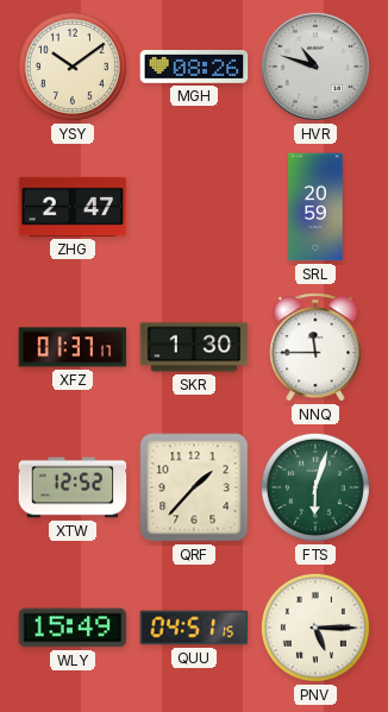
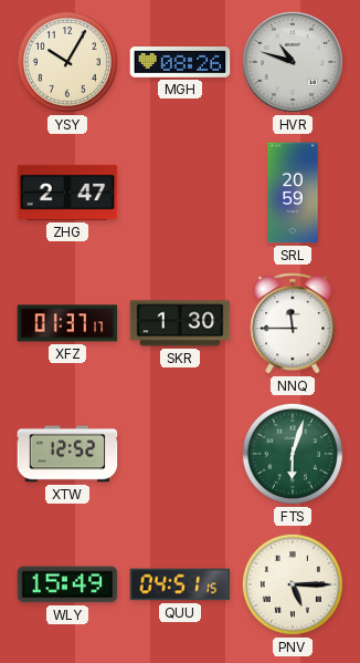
YSY: 10:09 -> 10:05 (67, 62)
QRF: 1:37 -> none (194, 487)
